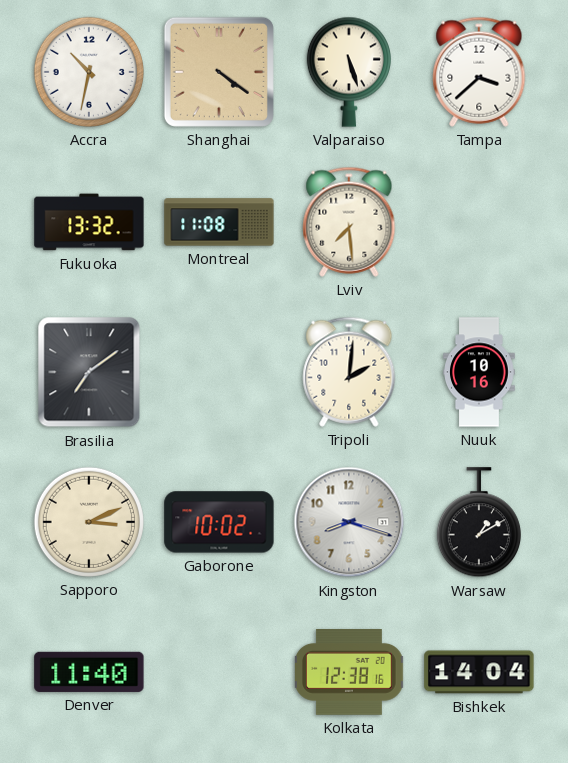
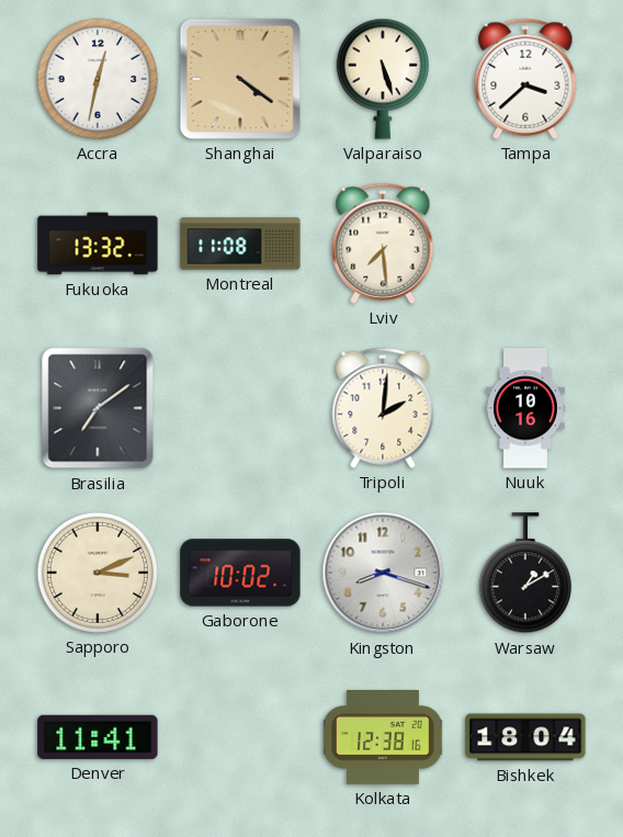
Accra: 10:32 -> 12:32 (98, 79)
Denver: 11:40 -> 11:41 (98, 737)
Bishkek: 14:04 -> 18:04 (525, 737)
